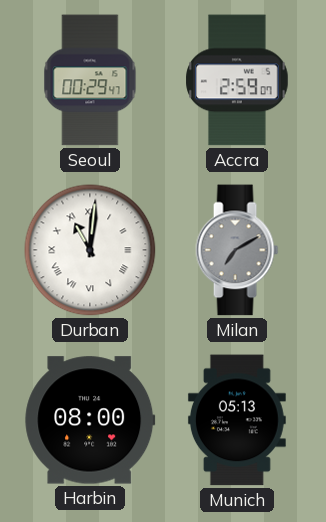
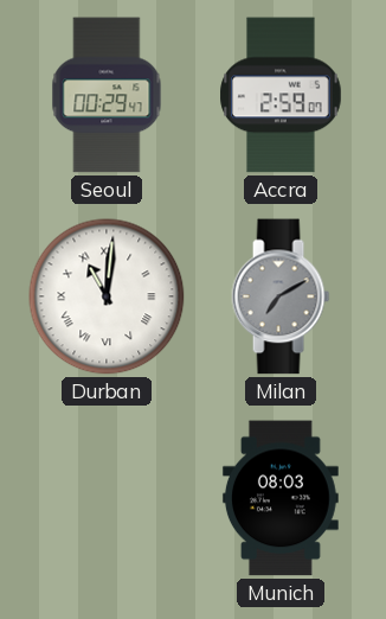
Harbin: 08:00 -> none (90, 420)
Munich: 05:13 -> 08:03 (281, 498)
